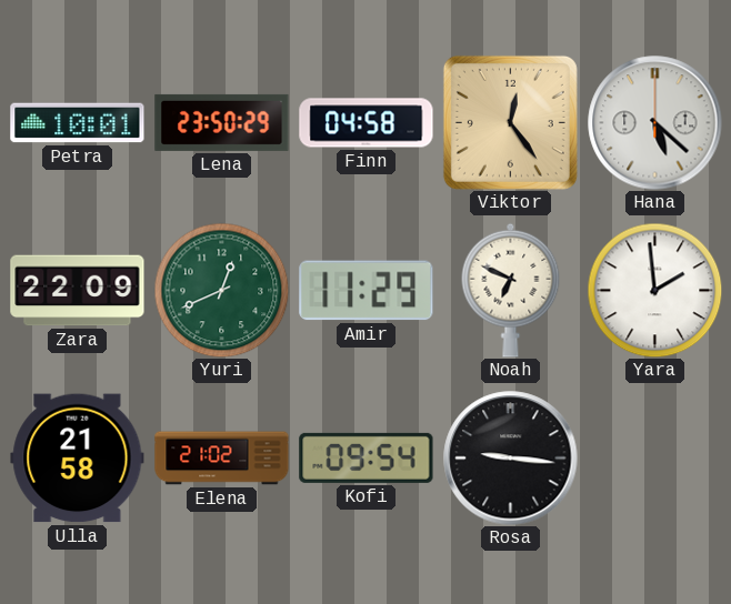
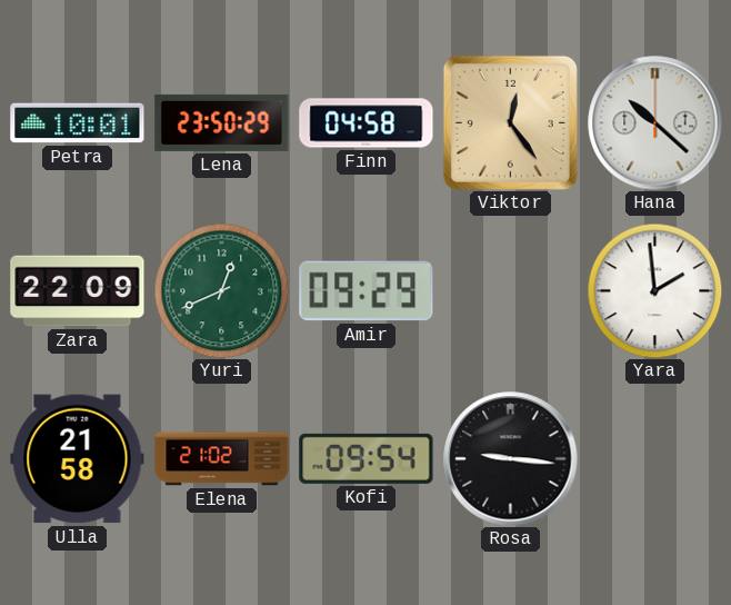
Hana: 5:22 -> 10:22 (655, 123)
Amir: 11:29 -> 09:29 (367, 291)
Noah: 6:49 -> none (511, 290)
